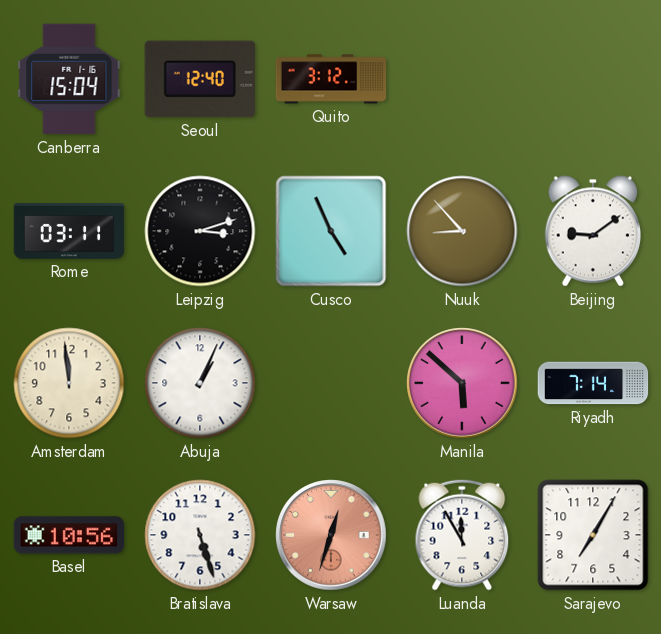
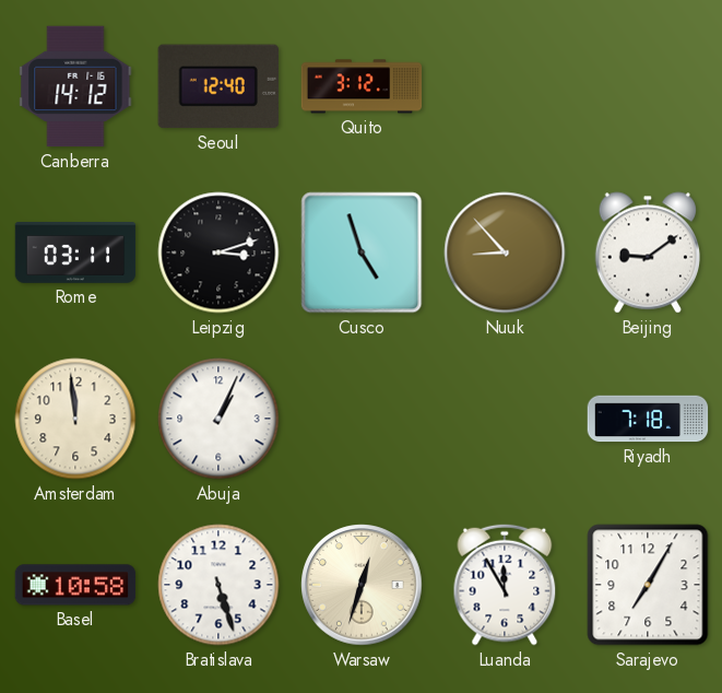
Canberra: 15:04 -> 14:12 (75, 86)
Cusco: 4:56 -> 4:57 (362, 252)
Manila: 5:52 -> none (462, 383)
Riyadh: 7:14 -> 7:18 (648, 419)
Basel: 10:56 -> 10:58 (75, 585)
Warsaw dial: salmon -> cream (362, 585)
